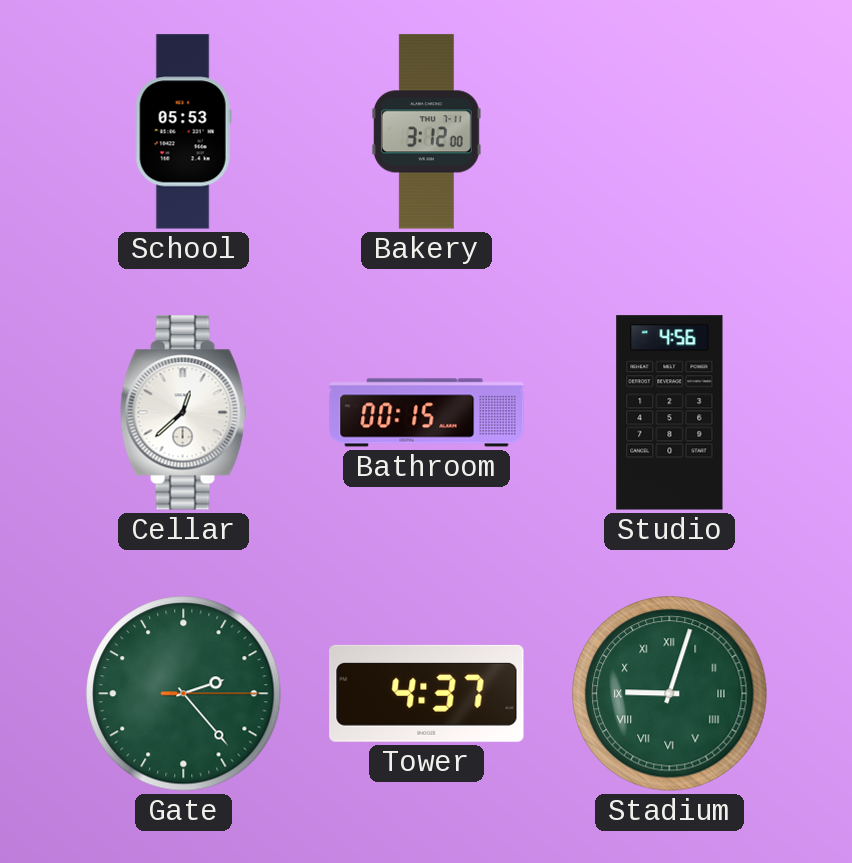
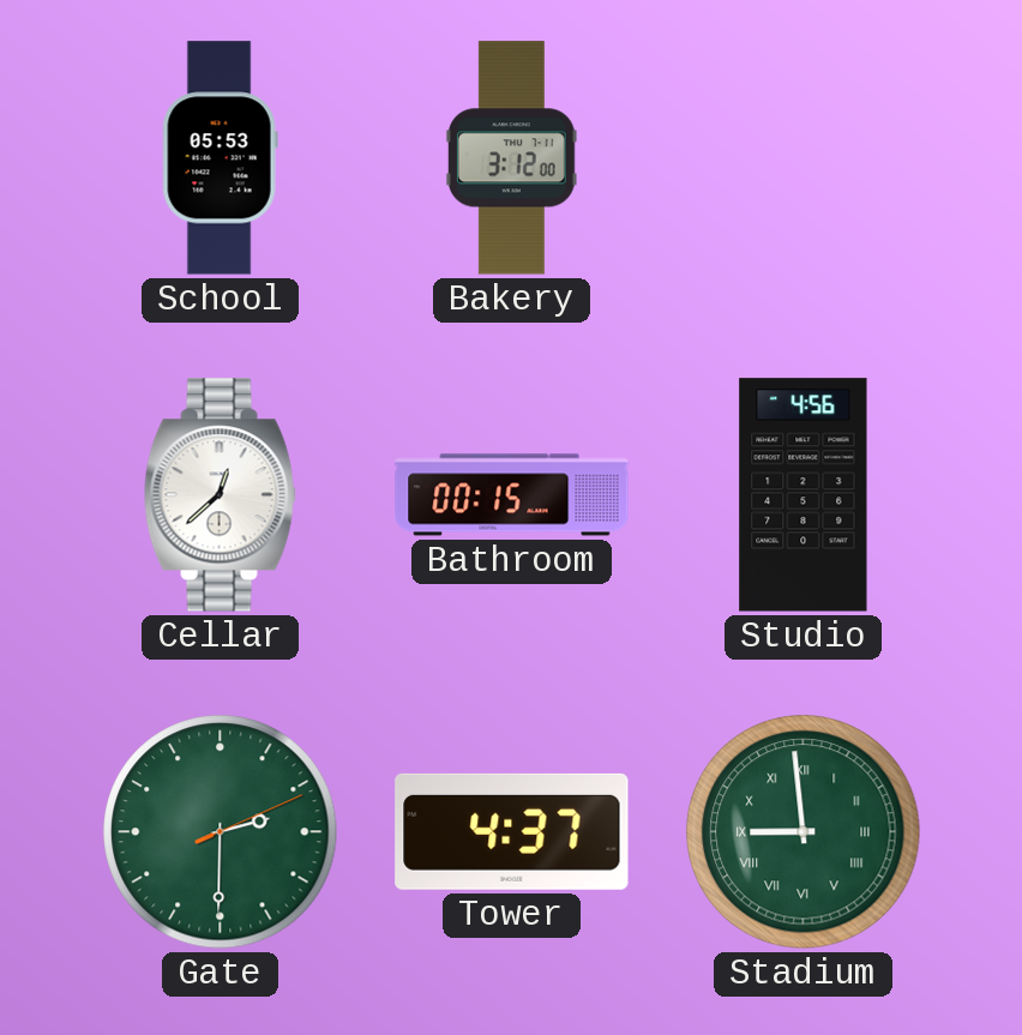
Gate: 2:23 -> 2:30 (221, 832)
Stadium: 9:03 -> 8:59 (804, 832)
